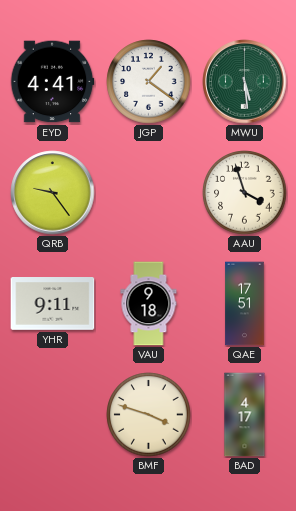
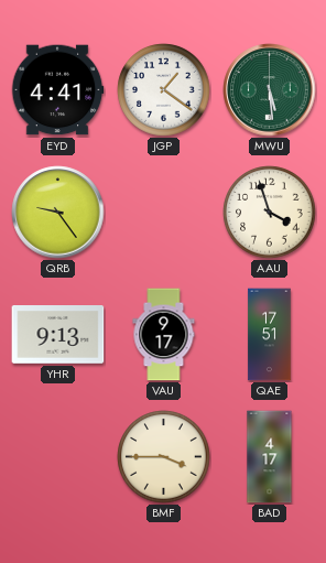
YHR: 9:11 -> 9:13 (58, 335)
VAU: 9:18 -> 9:17 (164, 335)
BMF: 3:48 -> 3:45 (164, 457)
